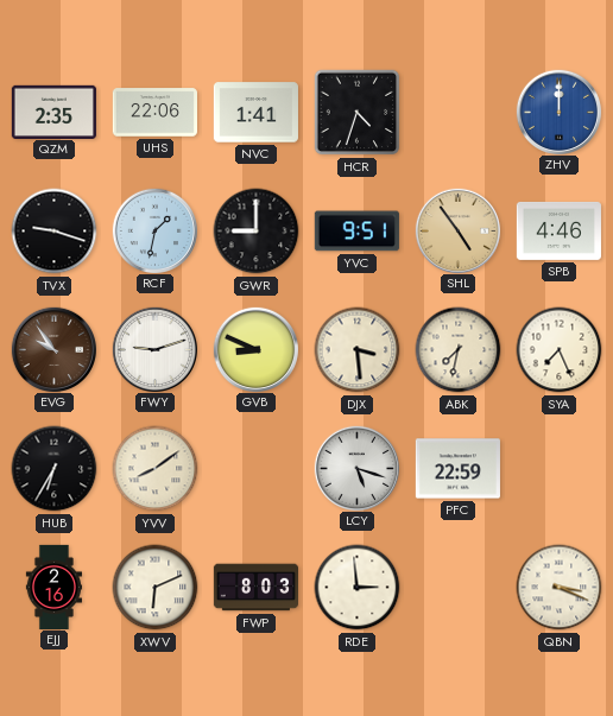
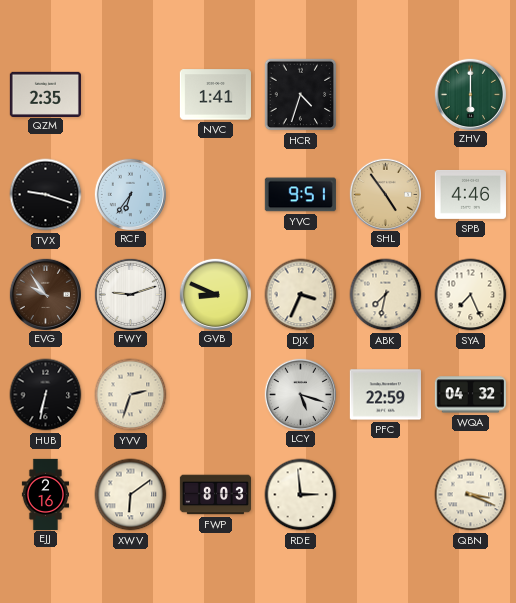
UHS: 22:06 -> none (154, 113)
ZHV: 12:00 -> 6:00 (470, 94)
ZHV dial: blue -> green (470, 94)
RCF: 1:32 -> 6:36 (130, 194)
GWR: 9:00 -> none (257, 232)
DJX: 3:29 -> 3:34 (301, 295)
HUB: 6:35 -> 6:32 (46, 395)
YVV: 8:09 -> 2:33 (131, 395)
WQA: none -> 04:32 (470, 395)
XWV: 6:11 -> 6:09 (131, 495)
